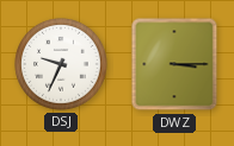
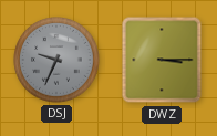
DSJ dial: white -> grey (58, 61)
